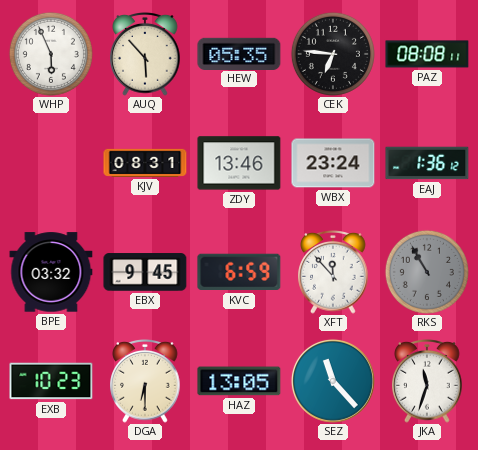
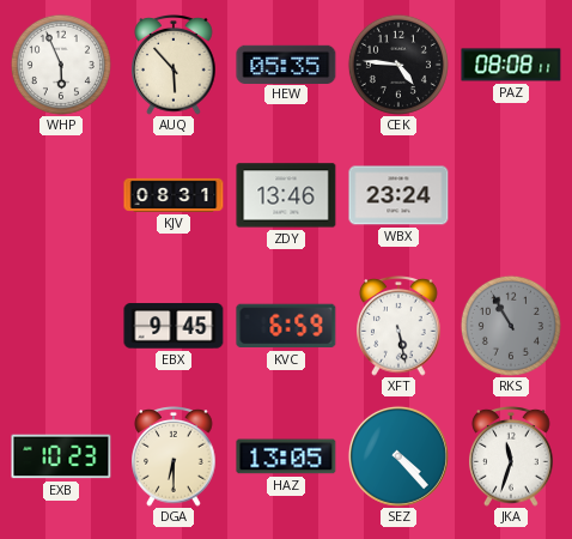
CEK: 6:46 -> 4:46 (398, 65)
EAJ: 1:36 -> none (427, 163)
BPE: 03:32 -> none (51, 272)
XFT: 11:53 -> 5:28 (398, 327)
SEZ: 11:23 -> 4:23 (398, 456)
